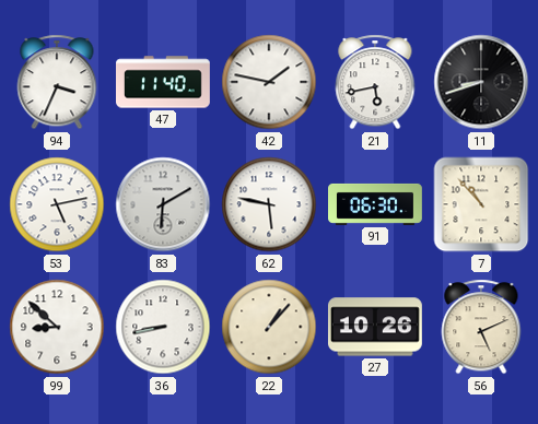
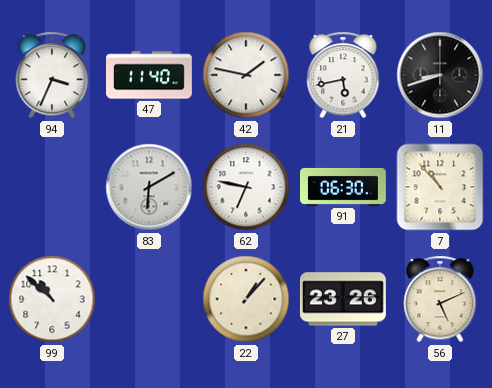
53: 5:13 -> none (57, 204)
62: 5:47 -> 6:47 (246, 187)
99: 8:52 -> 10:52 (52, 299)
36: 8:43 -> none (163, 327)
27: 10:26 -> 23:26 (343, 299)
